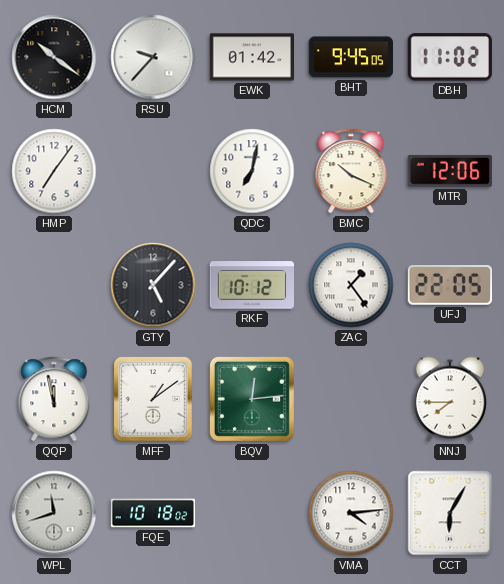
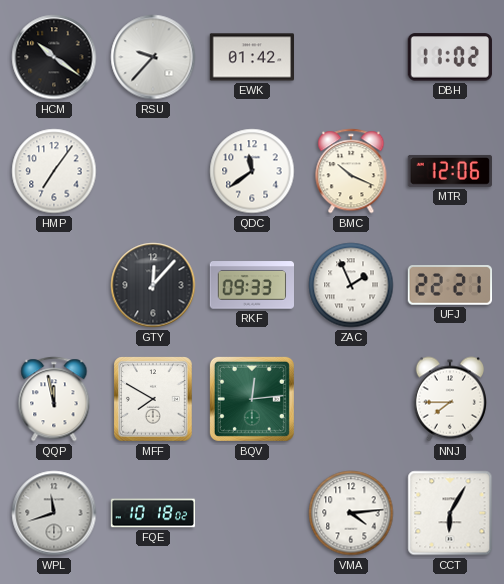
BHT: 9:45 -> none (351, 57)
QDC: 7:02 -> 11:39 (252, 171)
GTY: 5:07 -> 12:07 (153, 285)
RKF: 10:12 -> 09:33 (251, 285)
ZAC: 1:24 -> 1:56 (351, 285)
UFJ: 22:05 -> 22:21 (449, 285)
MFF: 1:09 -> 7:50 (153, 399)
